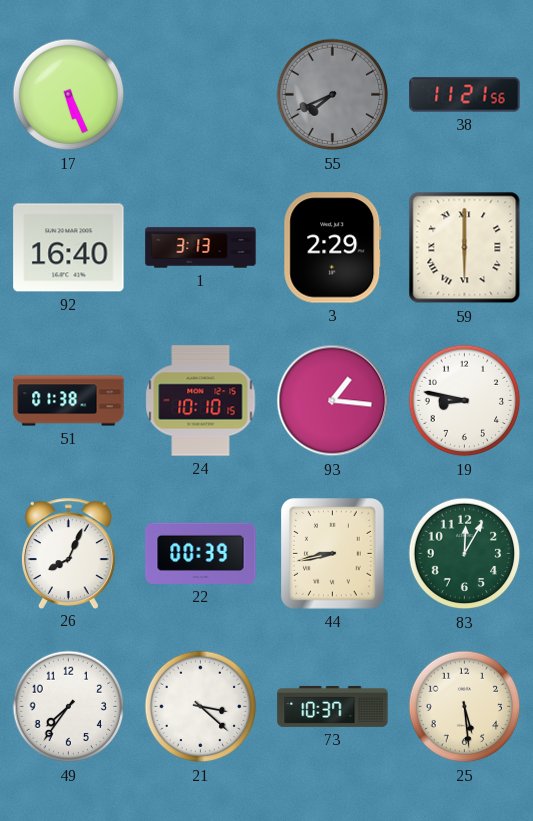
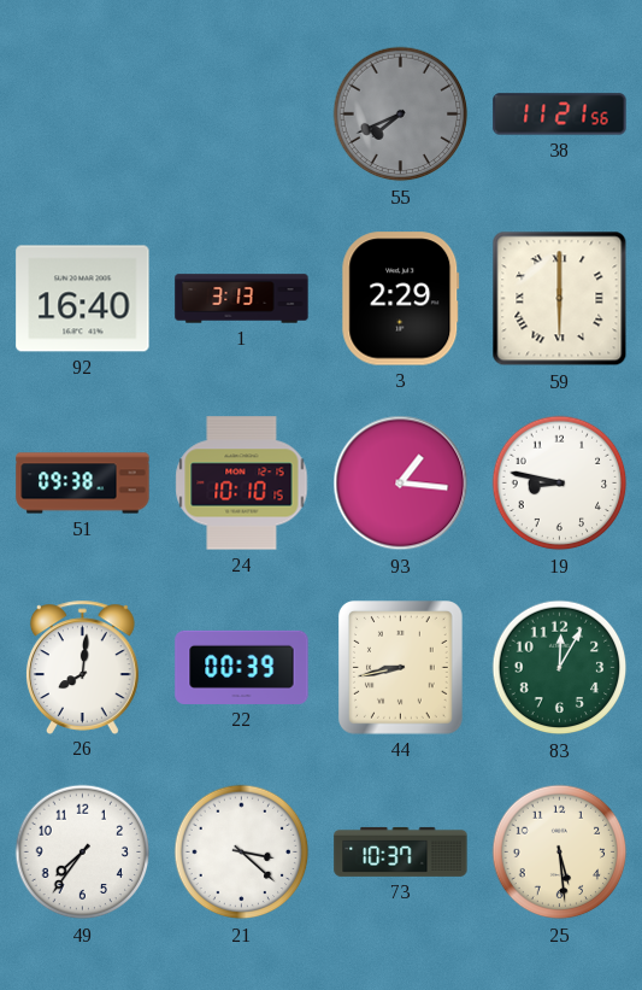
17: 5:26 -> none (69, 95)
51: 01:38 -> 09:38 (83, 484)
26: 8:04 -> 8:01 (82, 667)
